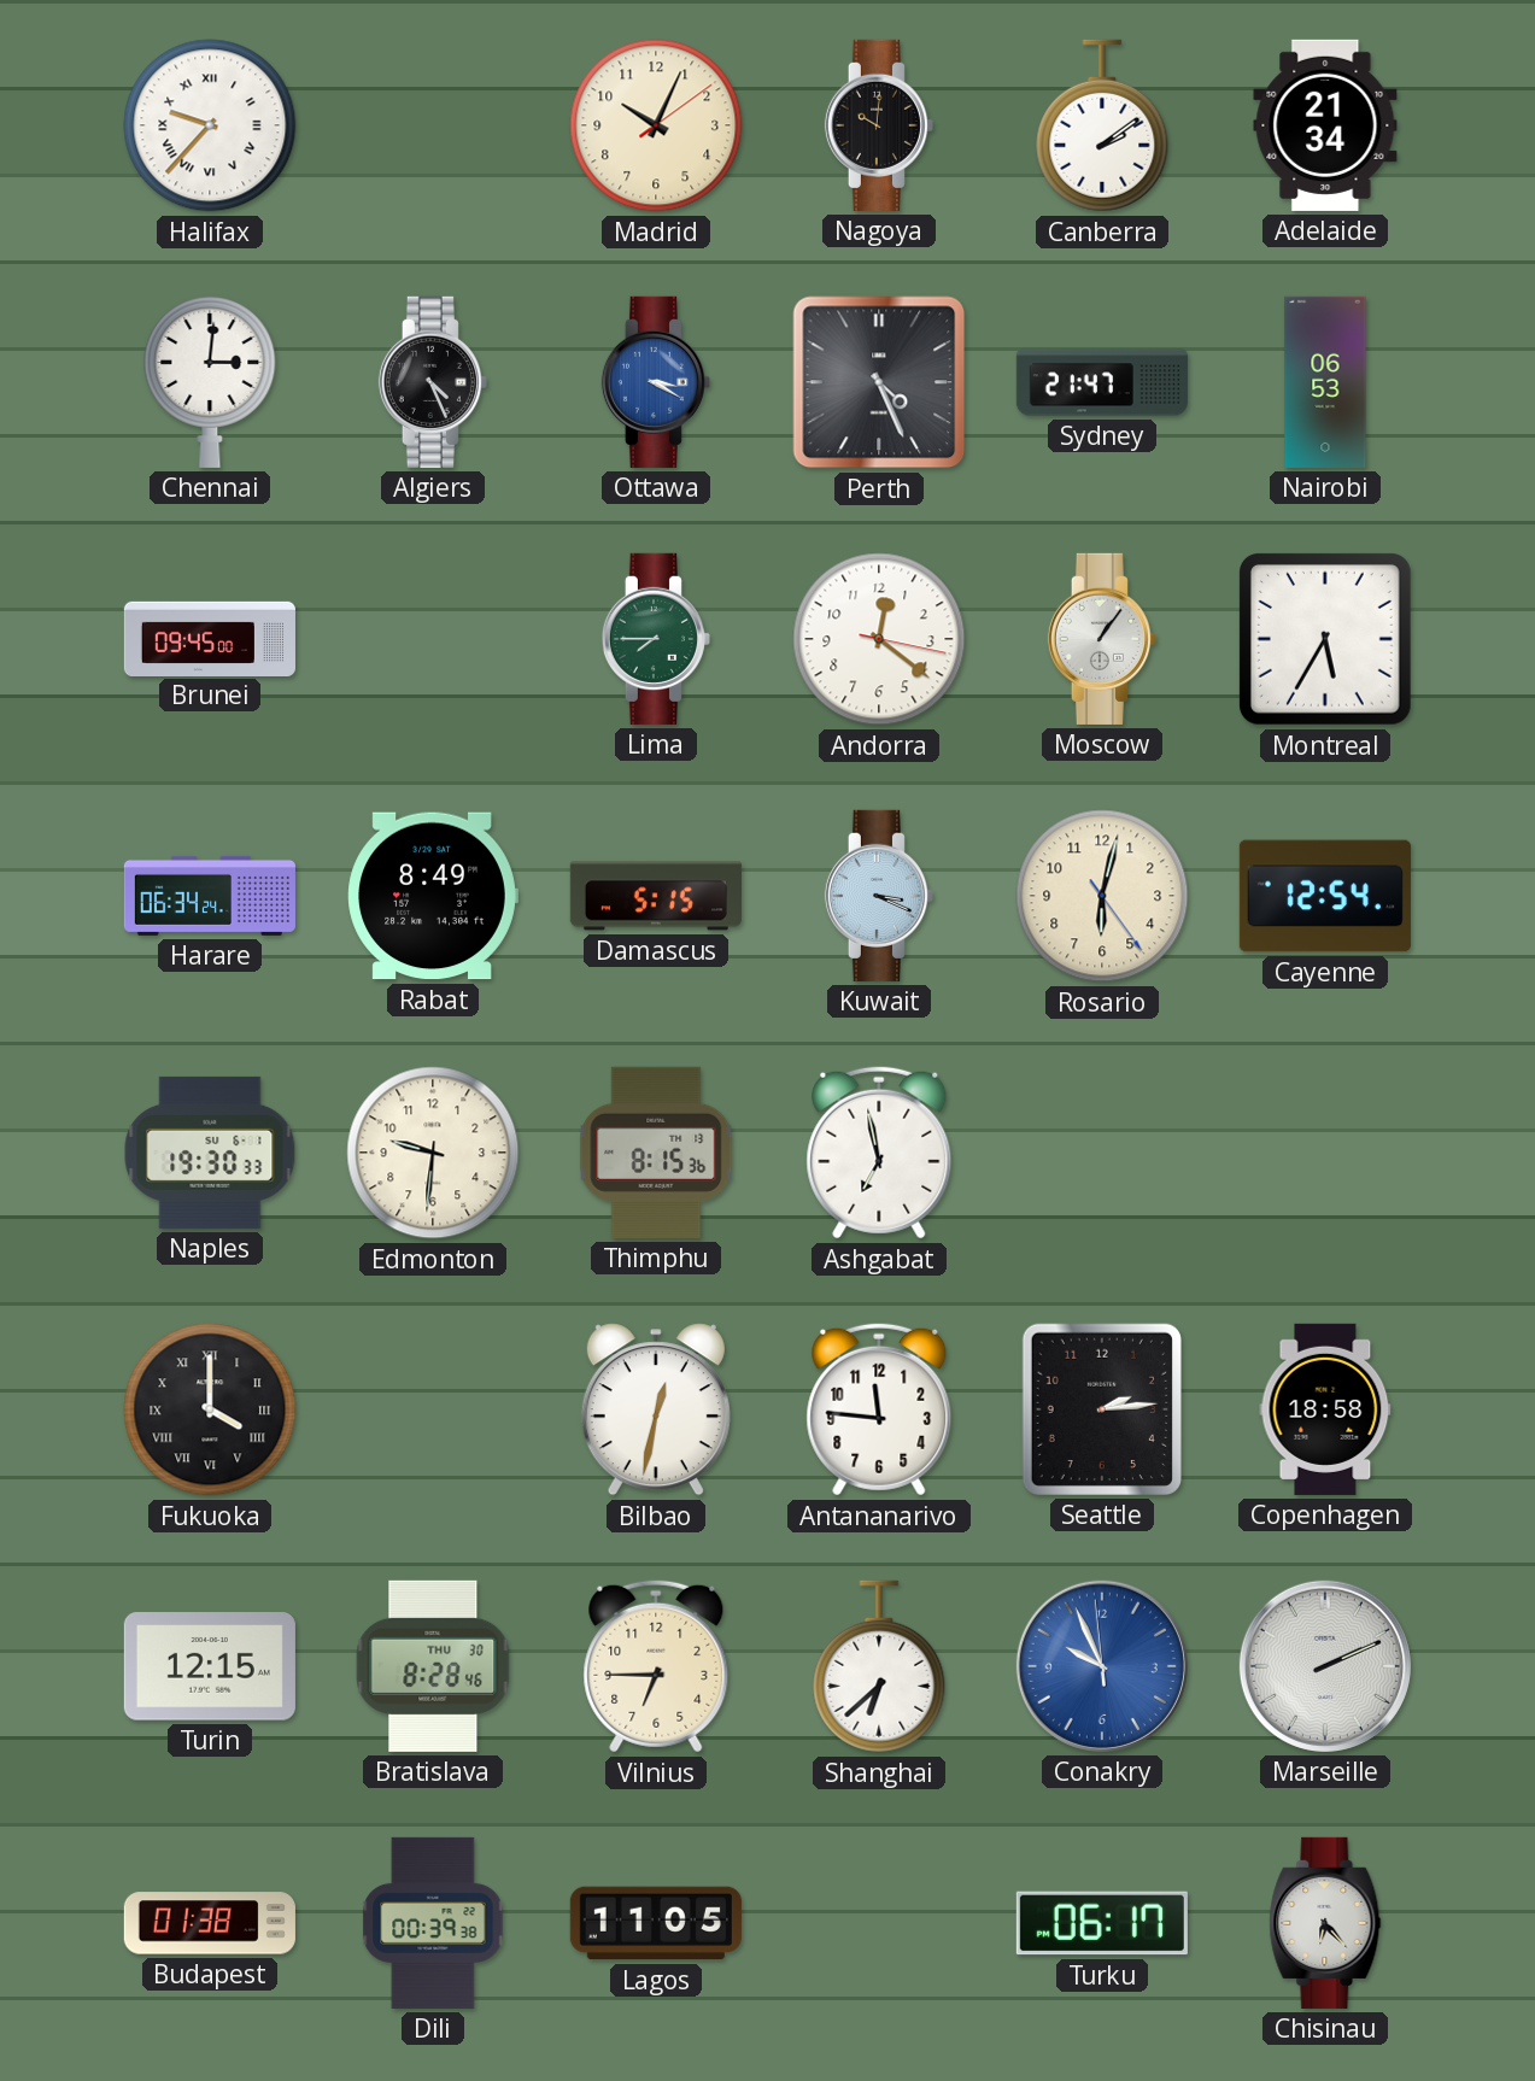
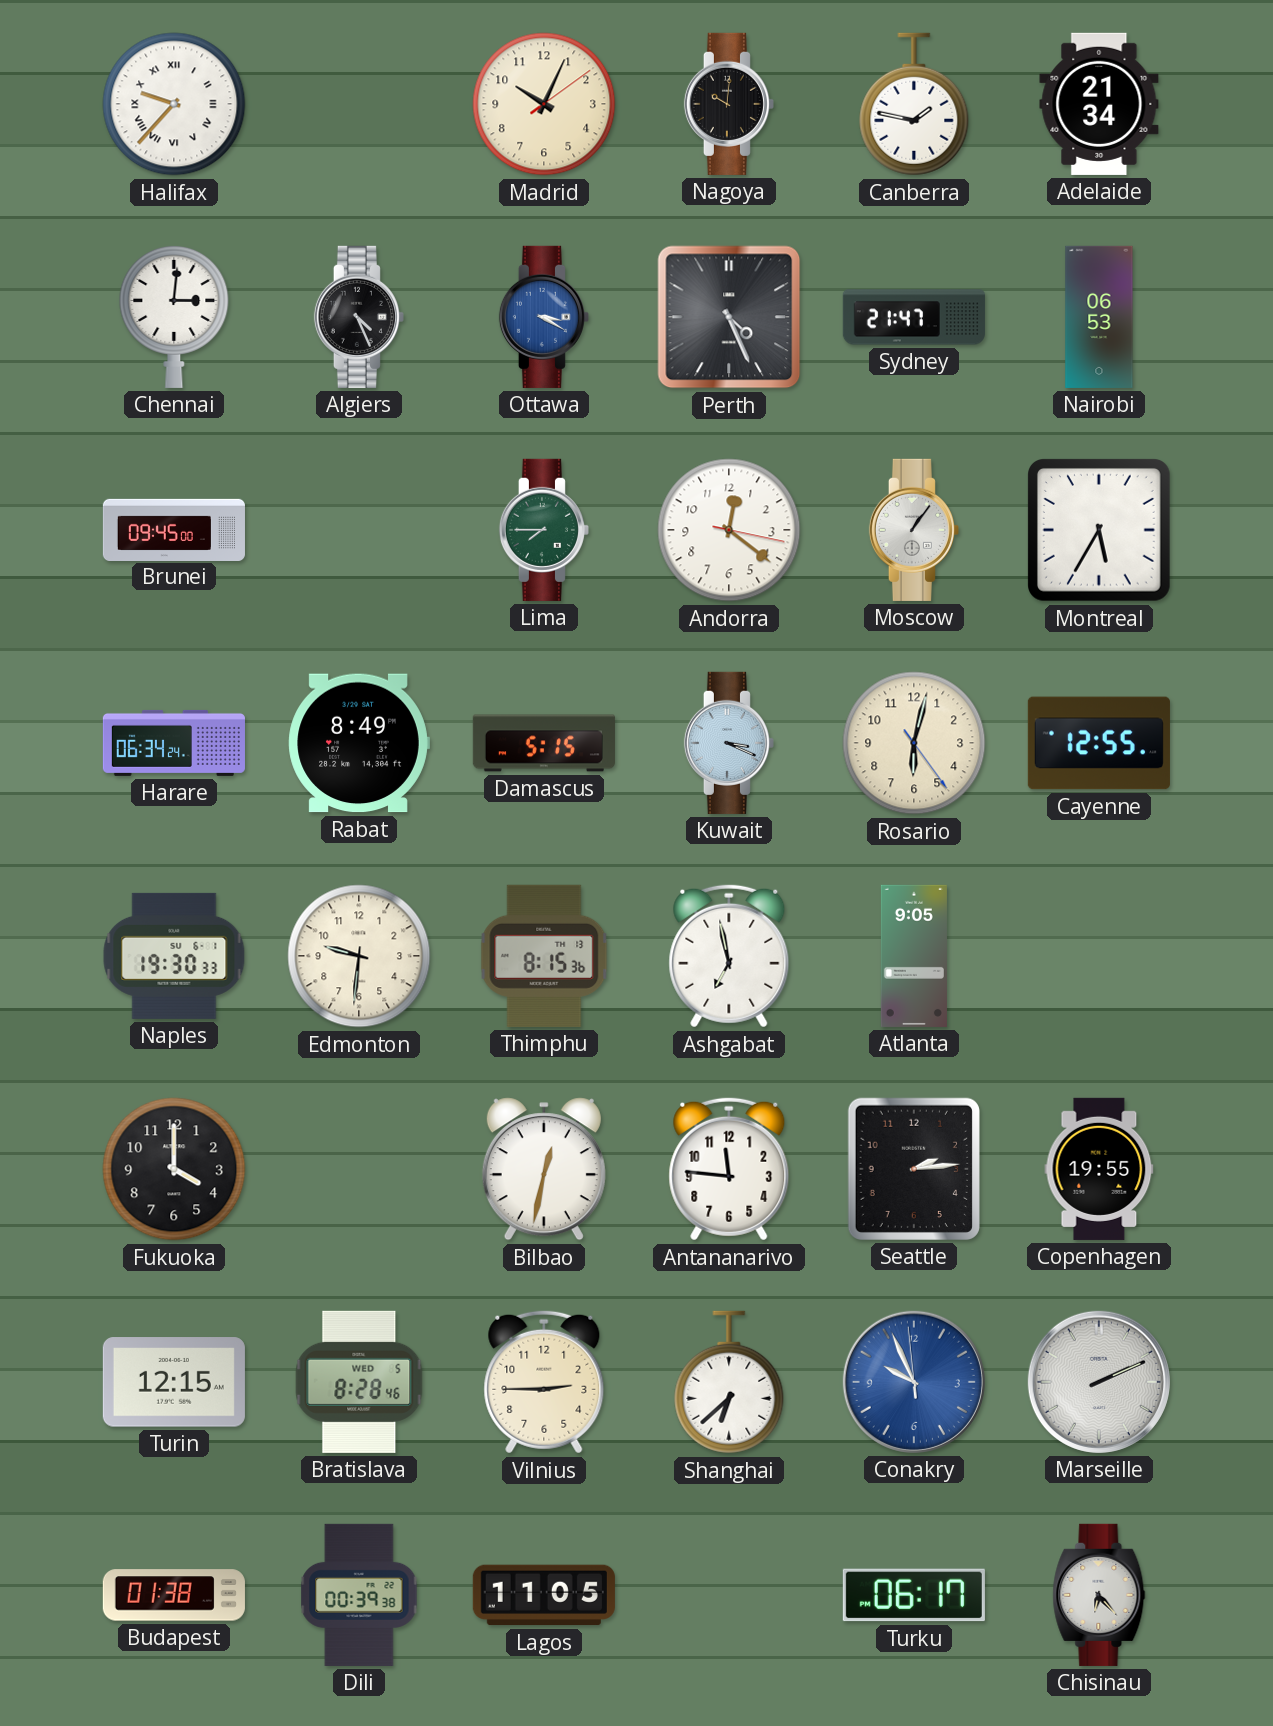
Canberra: 2:09 -> 1:47 (914, 104)
Cayenne: 12:54 -> 12:55 (1099, 743)
Atlanta: none -> 9:05 (914, 956)
Fukuoka numerals: Roman -> Arabic (174, 1169)
Copenhagen: 18:58 -> 19:55 (1099, 1169)
Bratislava date: THU 30 -> WED 5 (359, 1382)
Vilnius: 6:45 -> 2:45 (544, 1382)
